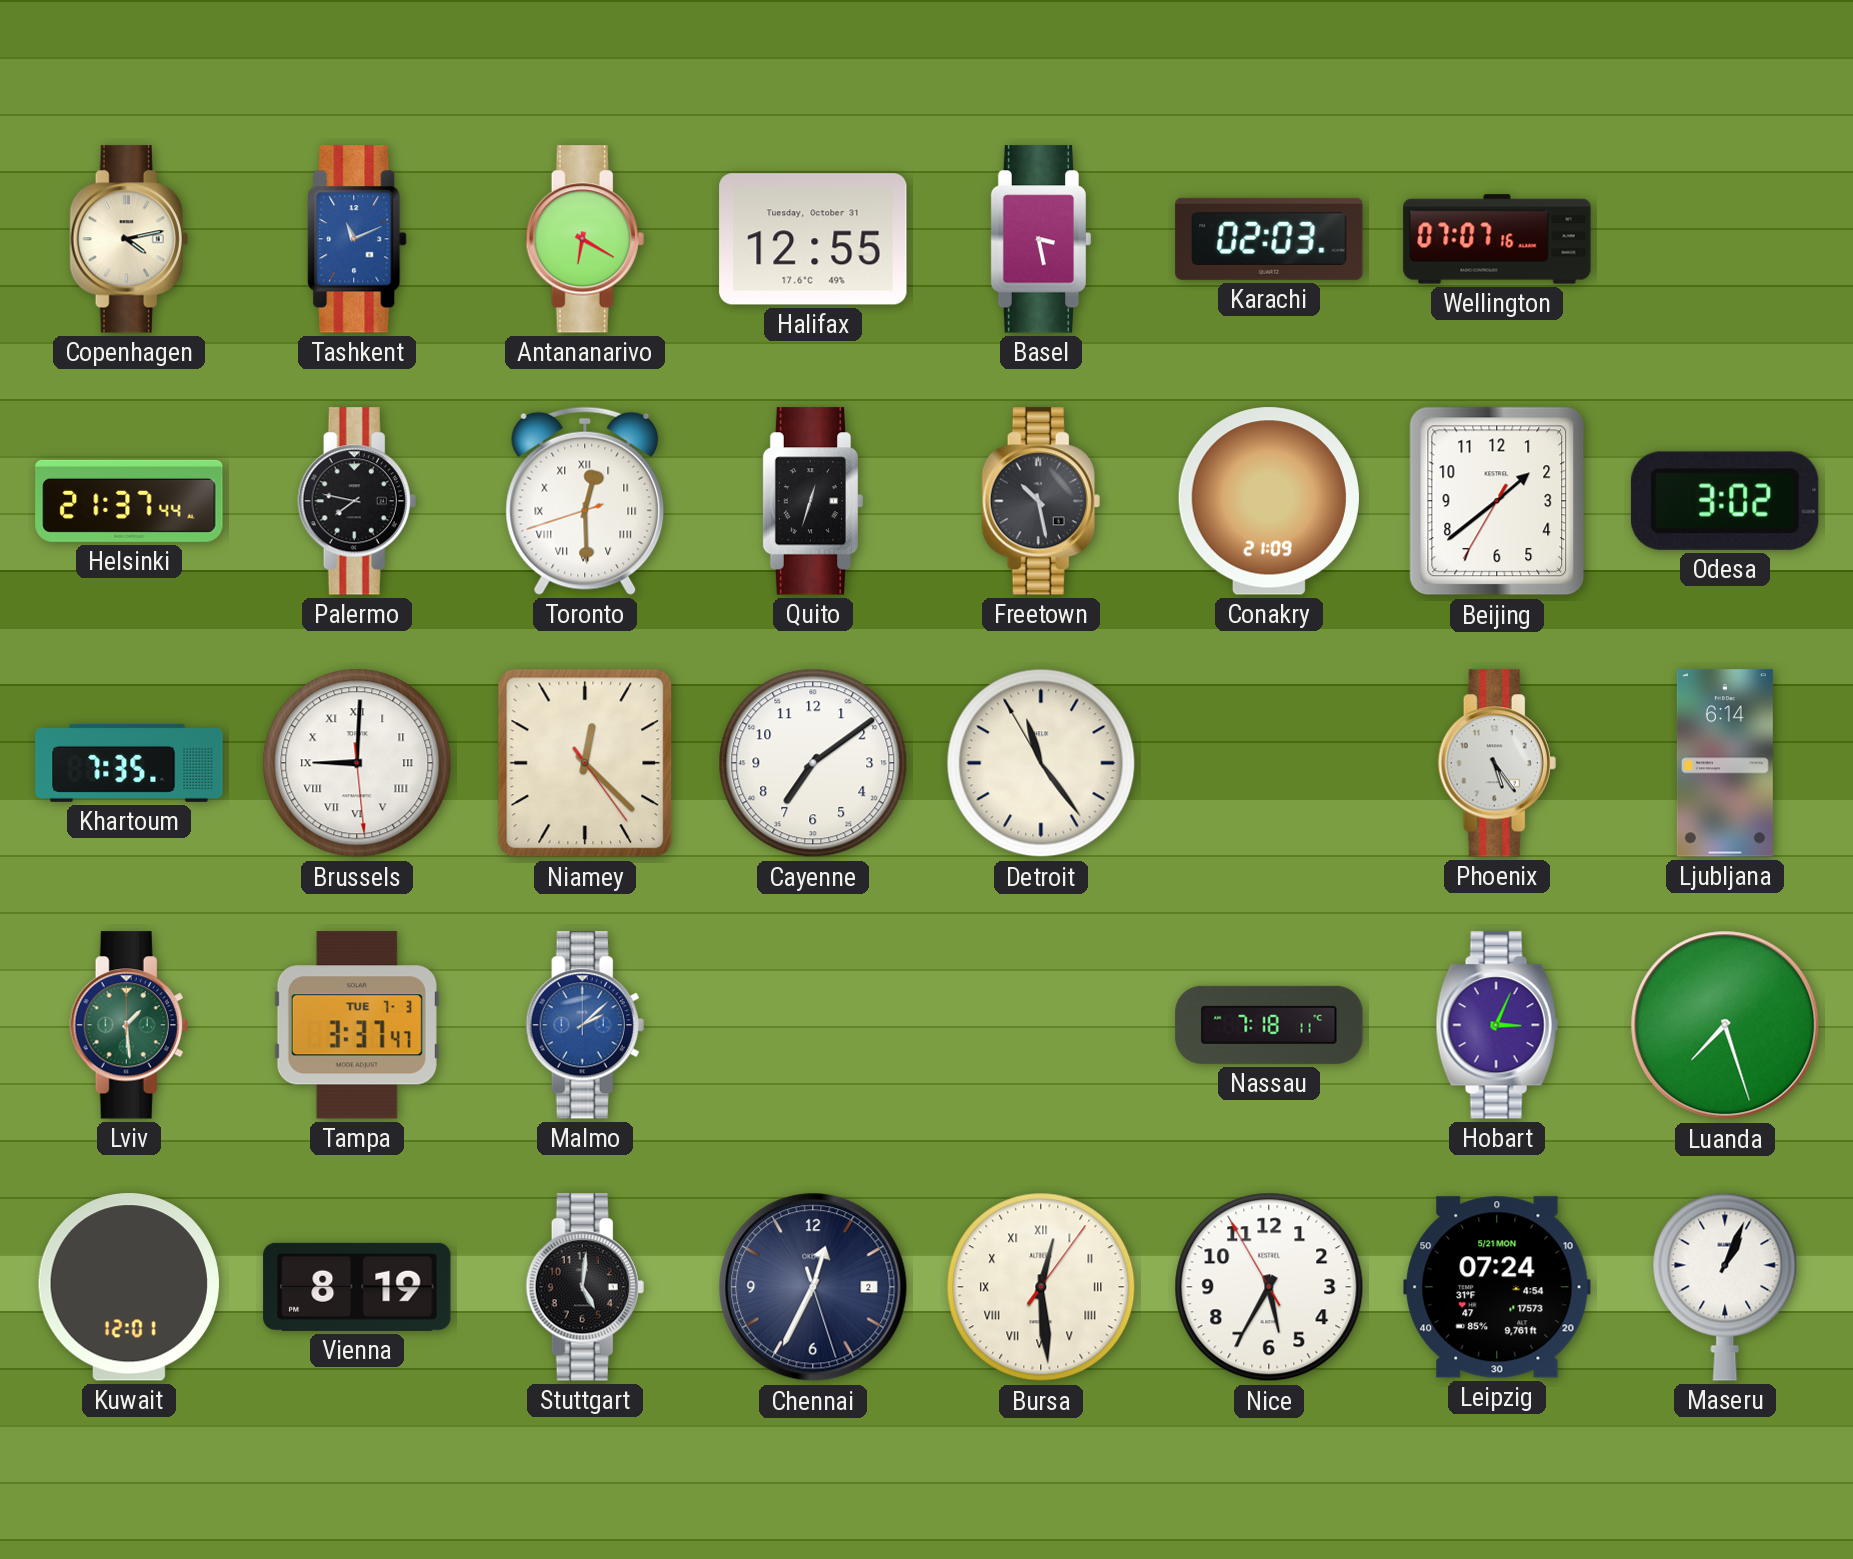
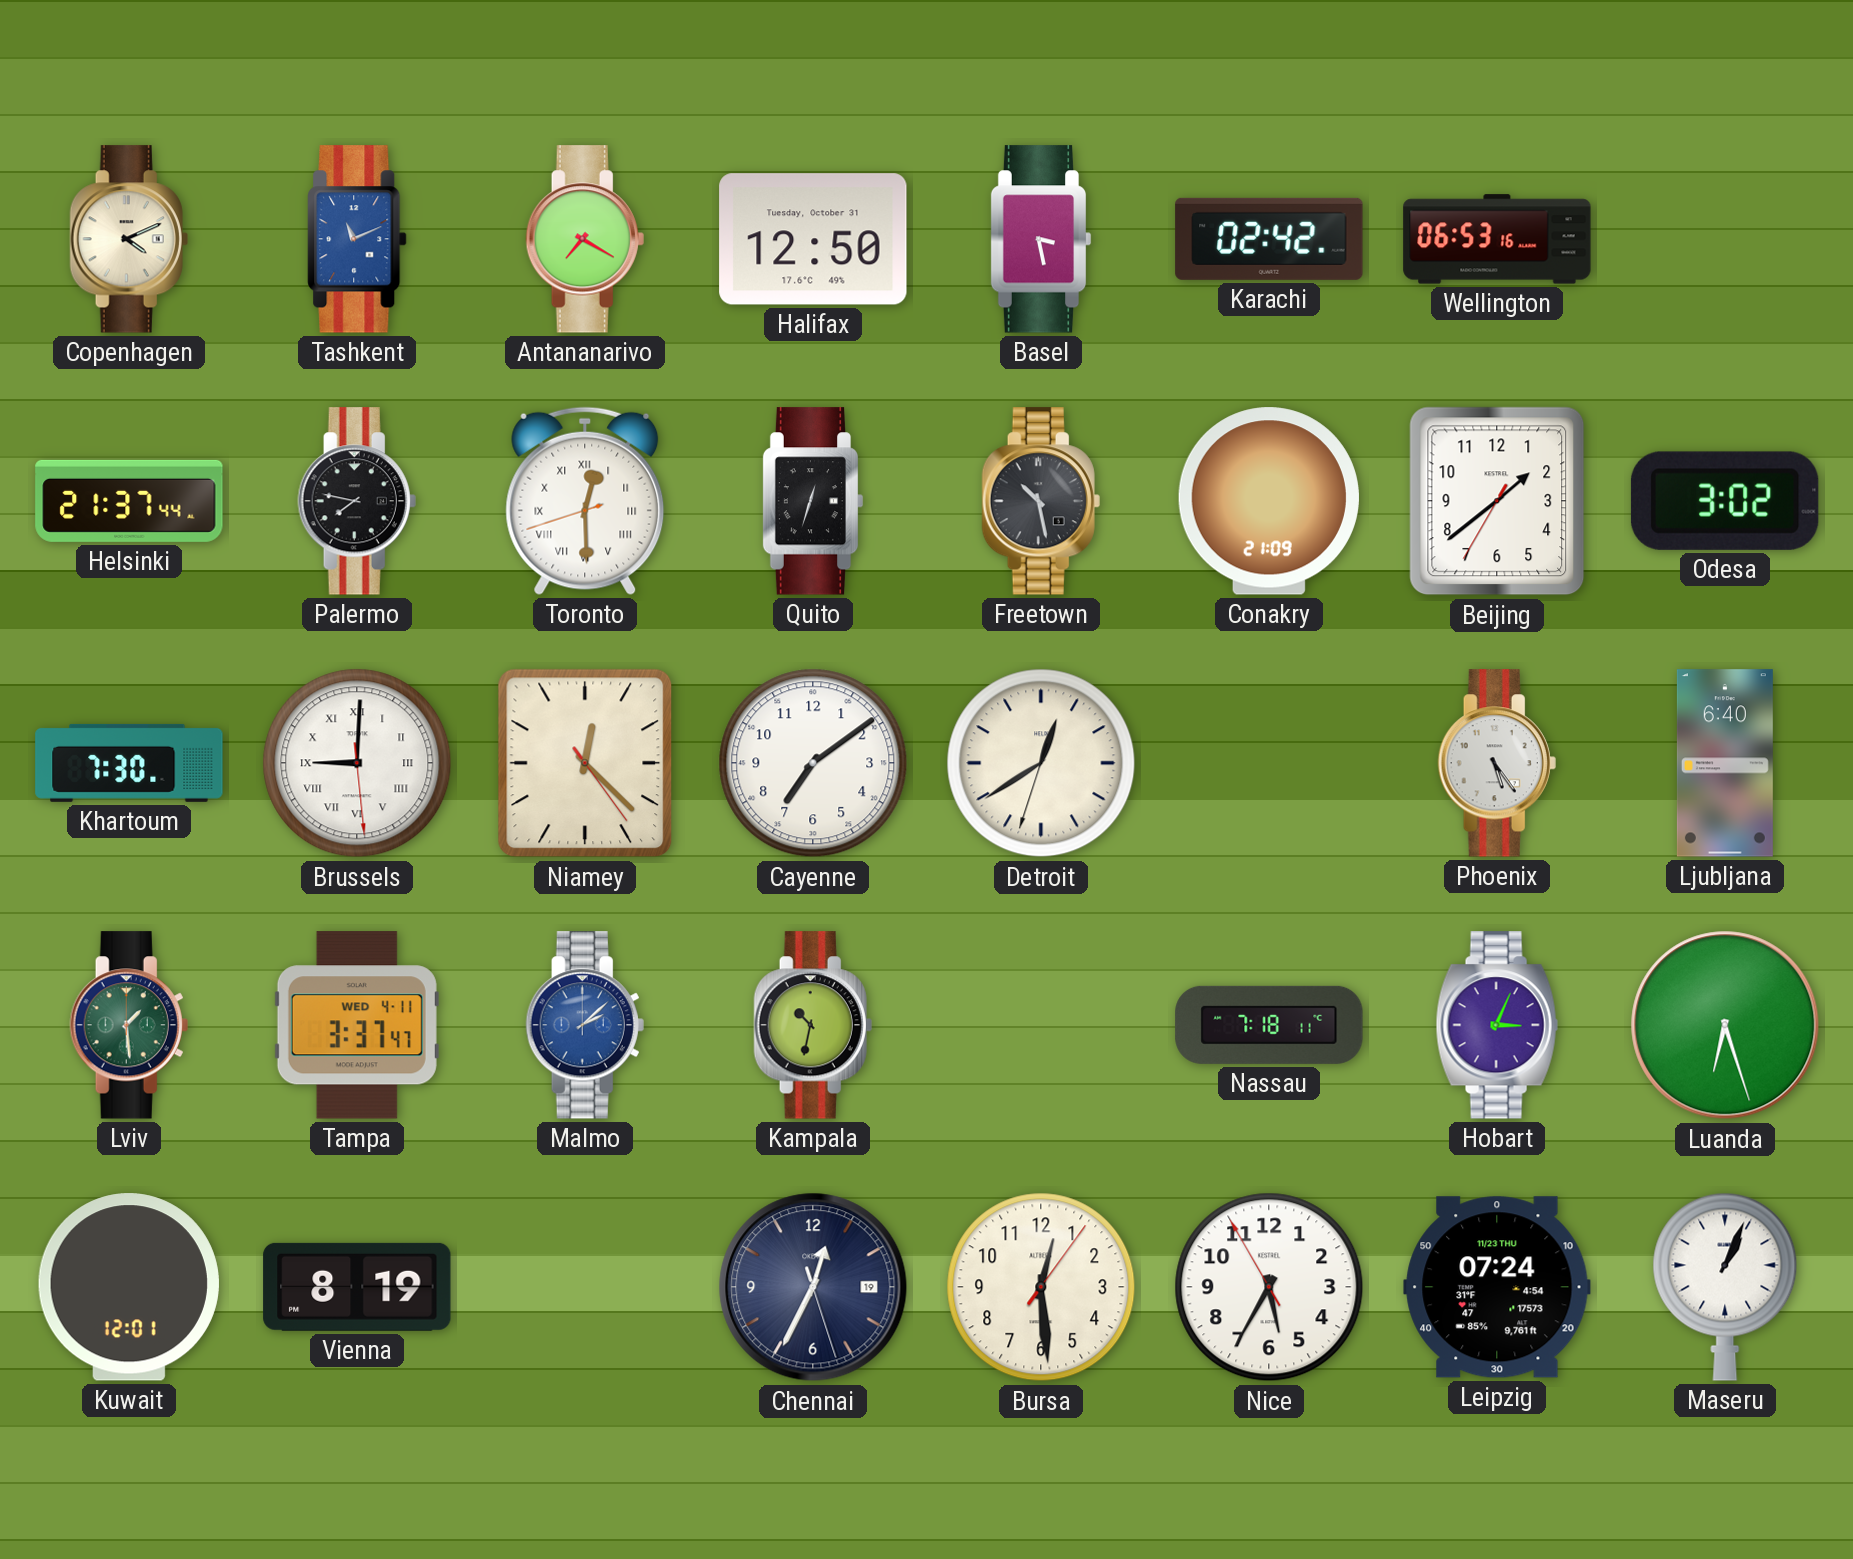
Copenhagen: 4:13 -> 4:11 (129, 239)
Antananarivo: 6:20 -> 7:20 (585, 239)
Halifax: 12:55 -> 12:50 (813, 239)
Karachi: 02:03 -> 02:42 (1269, 239)
Wellington: 07:07 -> 06:53 (1497, 239)
Khartoum: 7:35 -> 7:30 (129, 763)
Detroit: 11:23 -> 12:39 (1041, 763)
Ljubljana: 6:14 -> 6:40 (1725, 763)
Tampa date: TUE 7-3 -> WED 4-11 (357, 1025)
Kampala: none -> 10:32 (813, 1025)
Luanda: 7:27 -> 6:27 (1725, 1025)
Stuttgart: 5:01 -> none (585, 1287)
Chennai date: 2 -> 19 (813, 1287)
Bursa numerals: Roman -> Arabic (1041, 1287)
Leipzig date: 5/21 MON -> 11/23 THU (1497, 1287)
